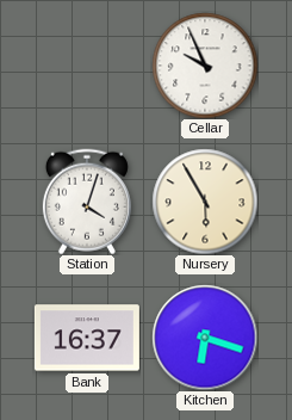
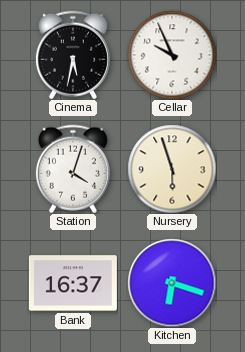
Cinema: none -> 5:32 (73, 55)
Nursery: 5:55 -> 5:57 (172, 169)
